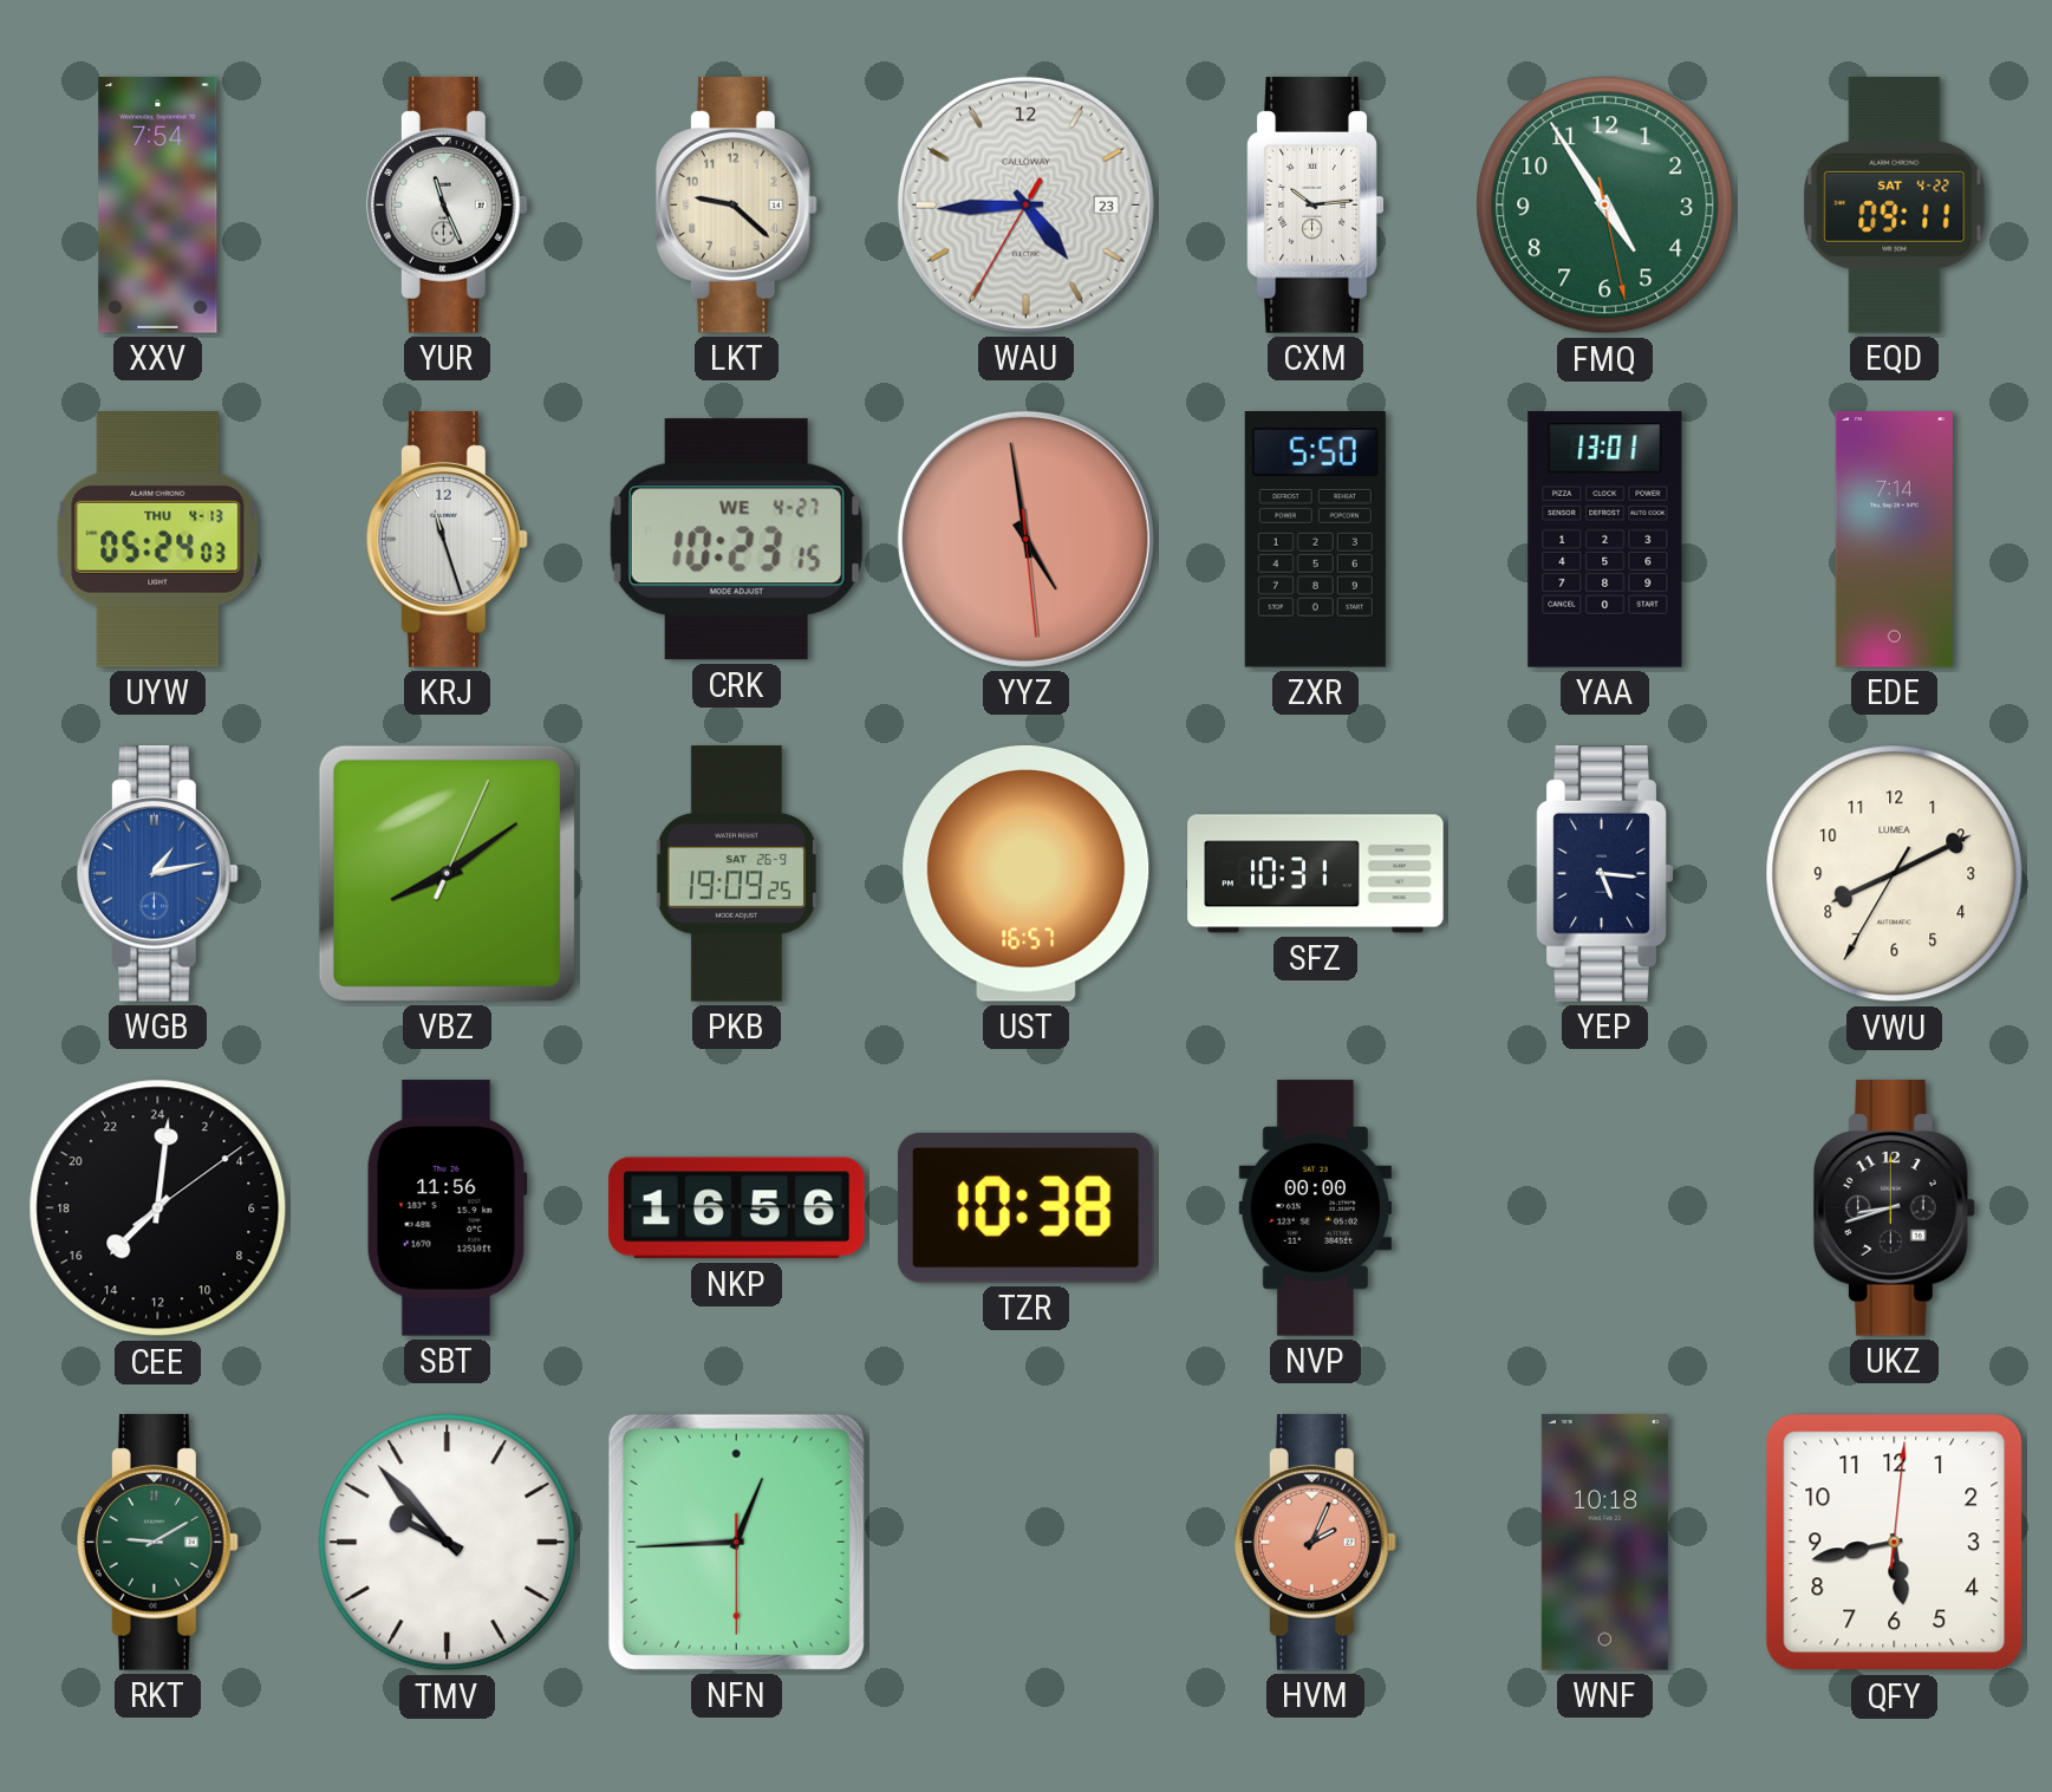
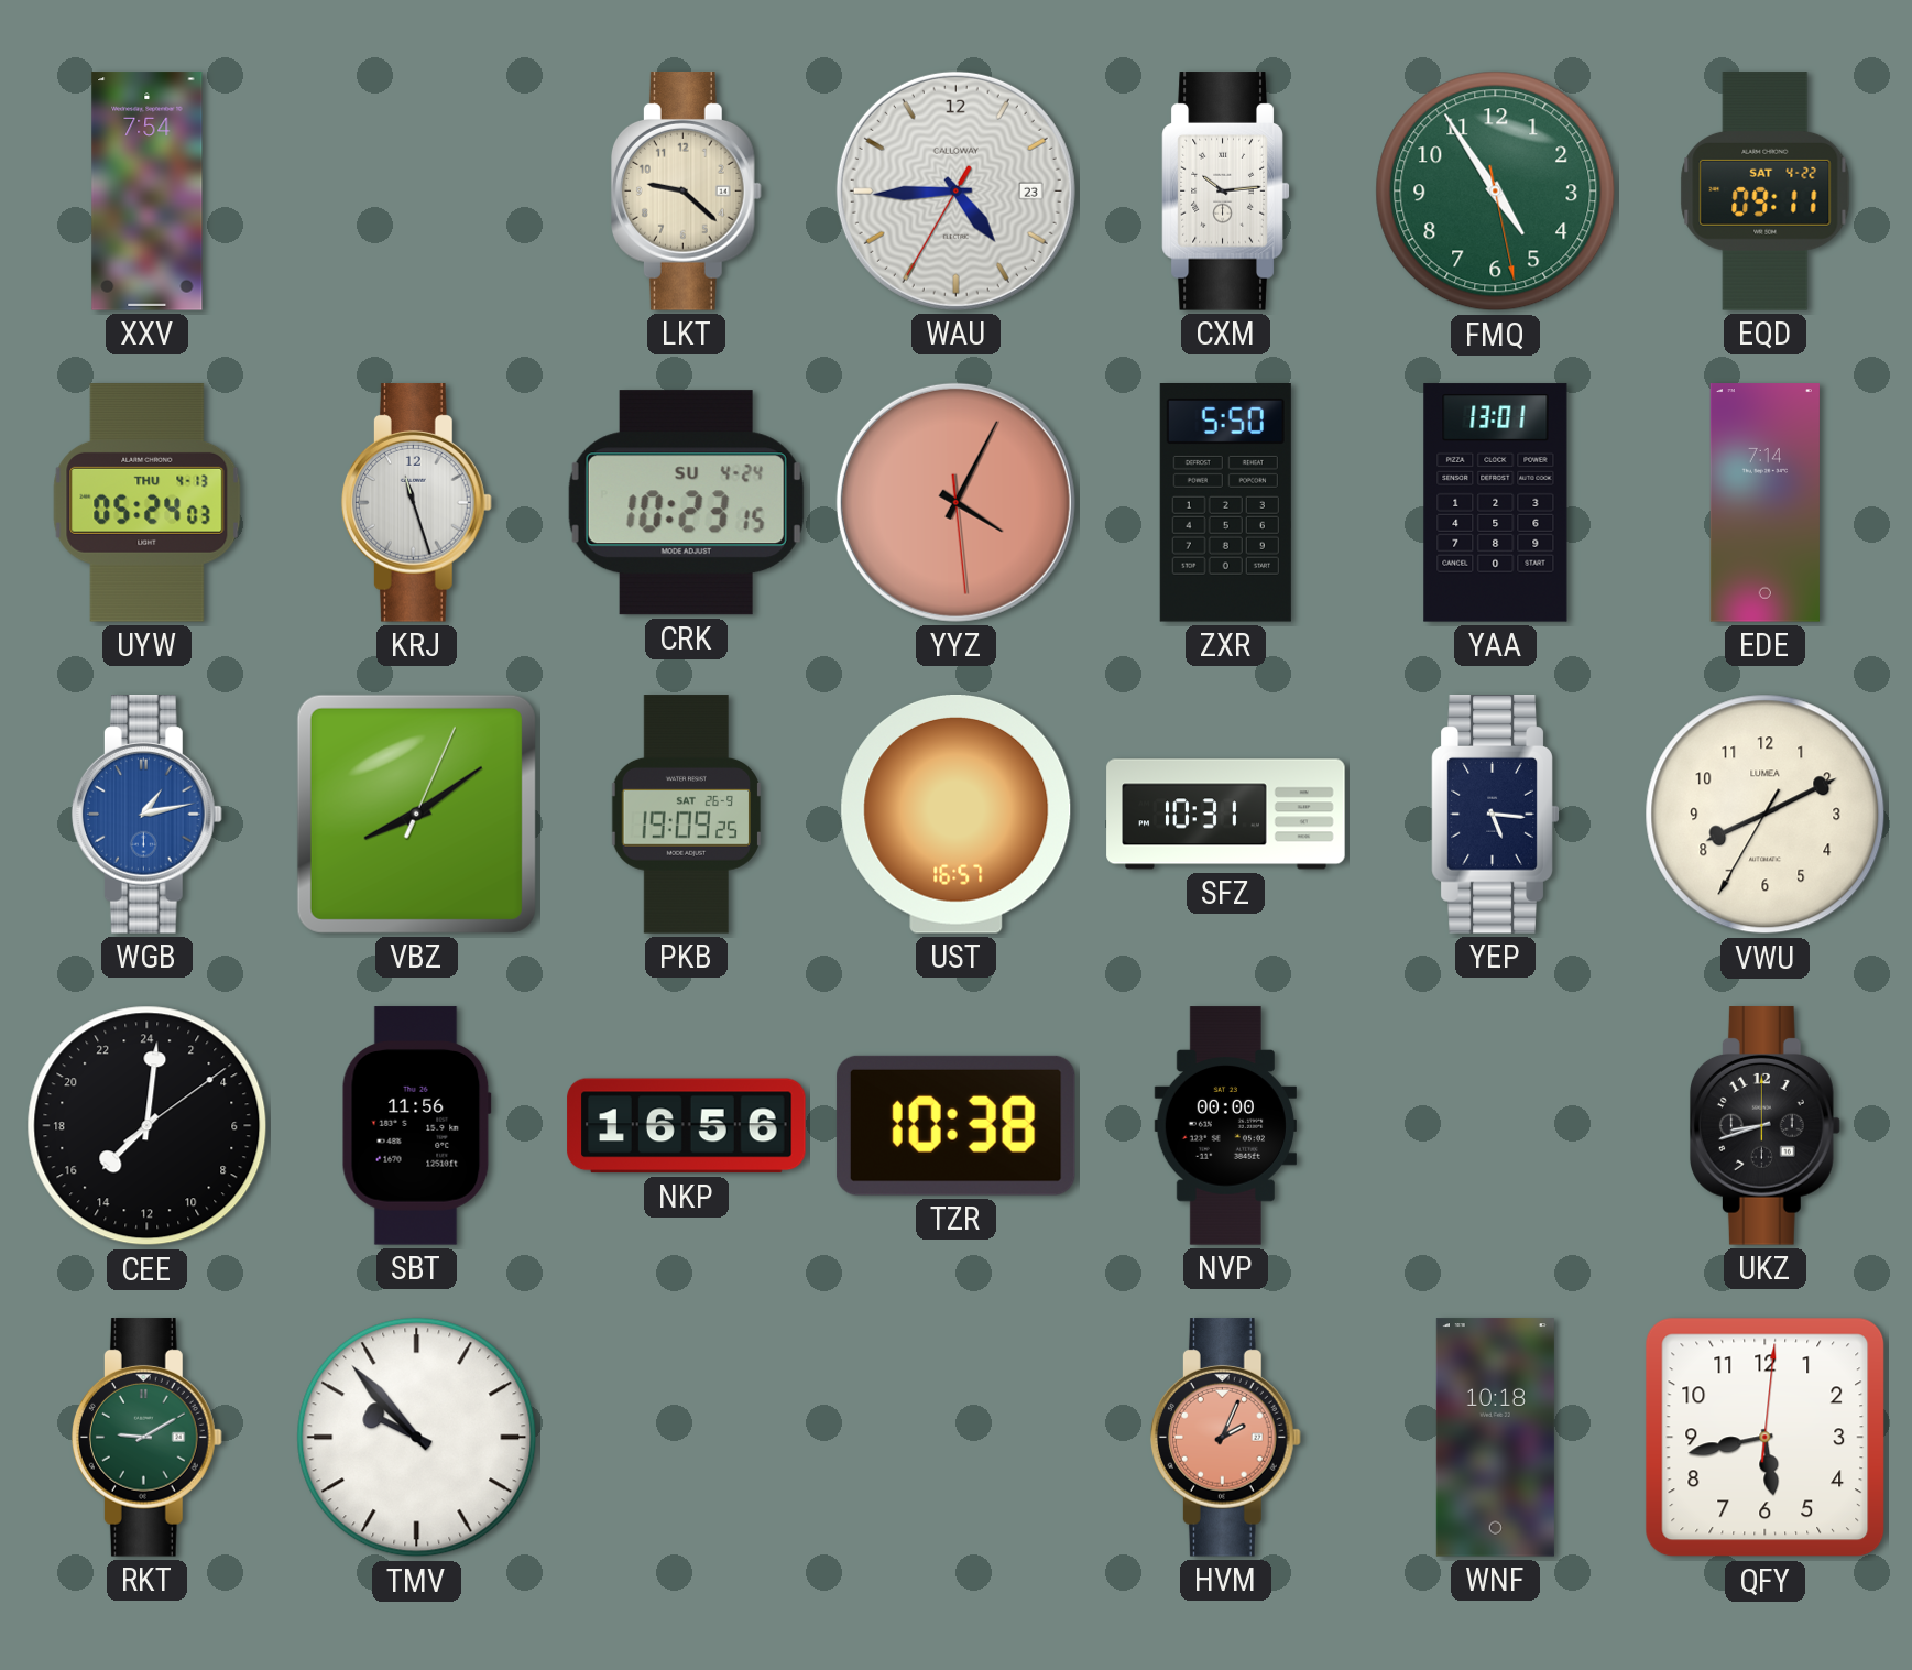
YUR: 11:26 -> none (447, 206)
CRK date: WE 4-27 -> SU 4-24 (686, 503)
YYZ: 4:58 -> 4:04 (955, 502)
NFN: 12:44 -> none (736, 1542)
